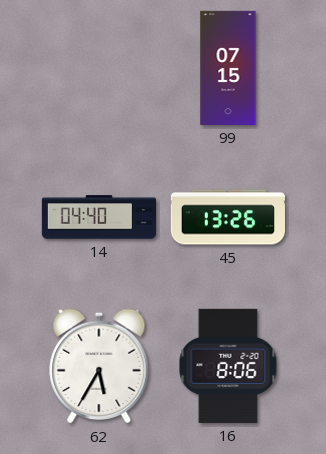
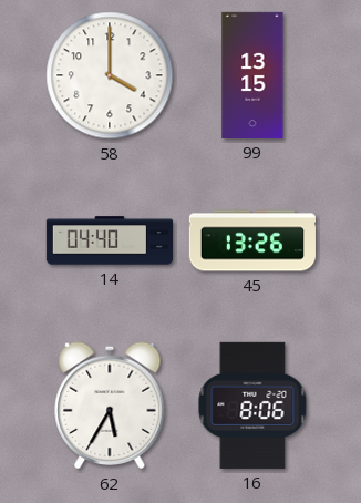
58: none -> 4:00 (110, 75)
99: 07:15 -> 13:15 (252, 75)
